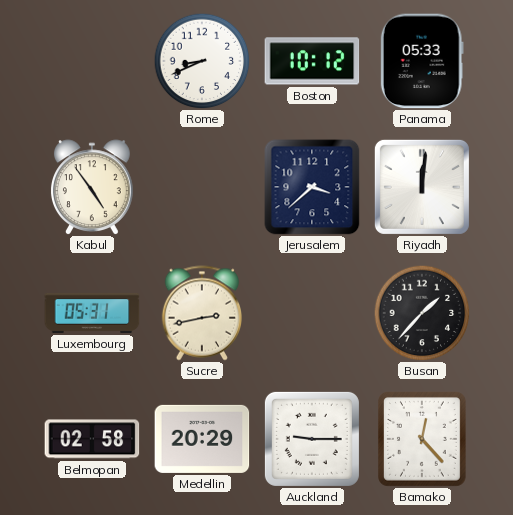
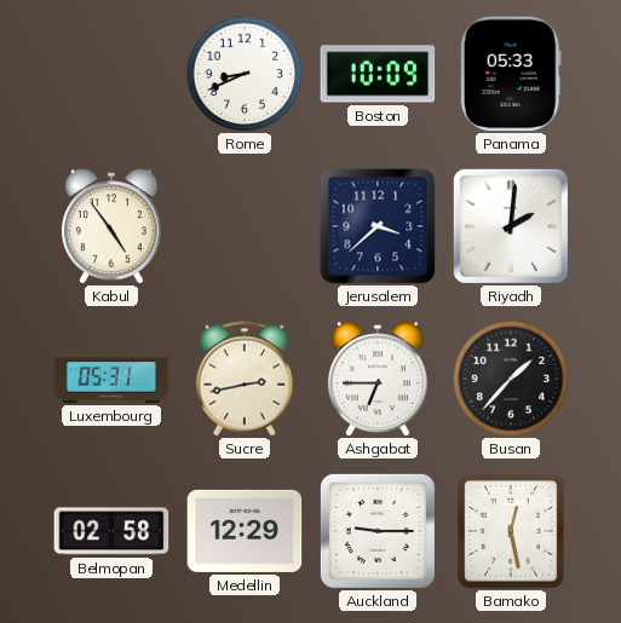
Boston: 10:12 -> 10:09 (378, 74)
Riyadh: 12:01 -> 2:01 (511, 226)
Ashgabat: none -> 6:45 (378, 379)
Medellin: 20:29 -> 12:29 (245, 531)
Bamako: 12:23 -> 12:28 (512, 532)
